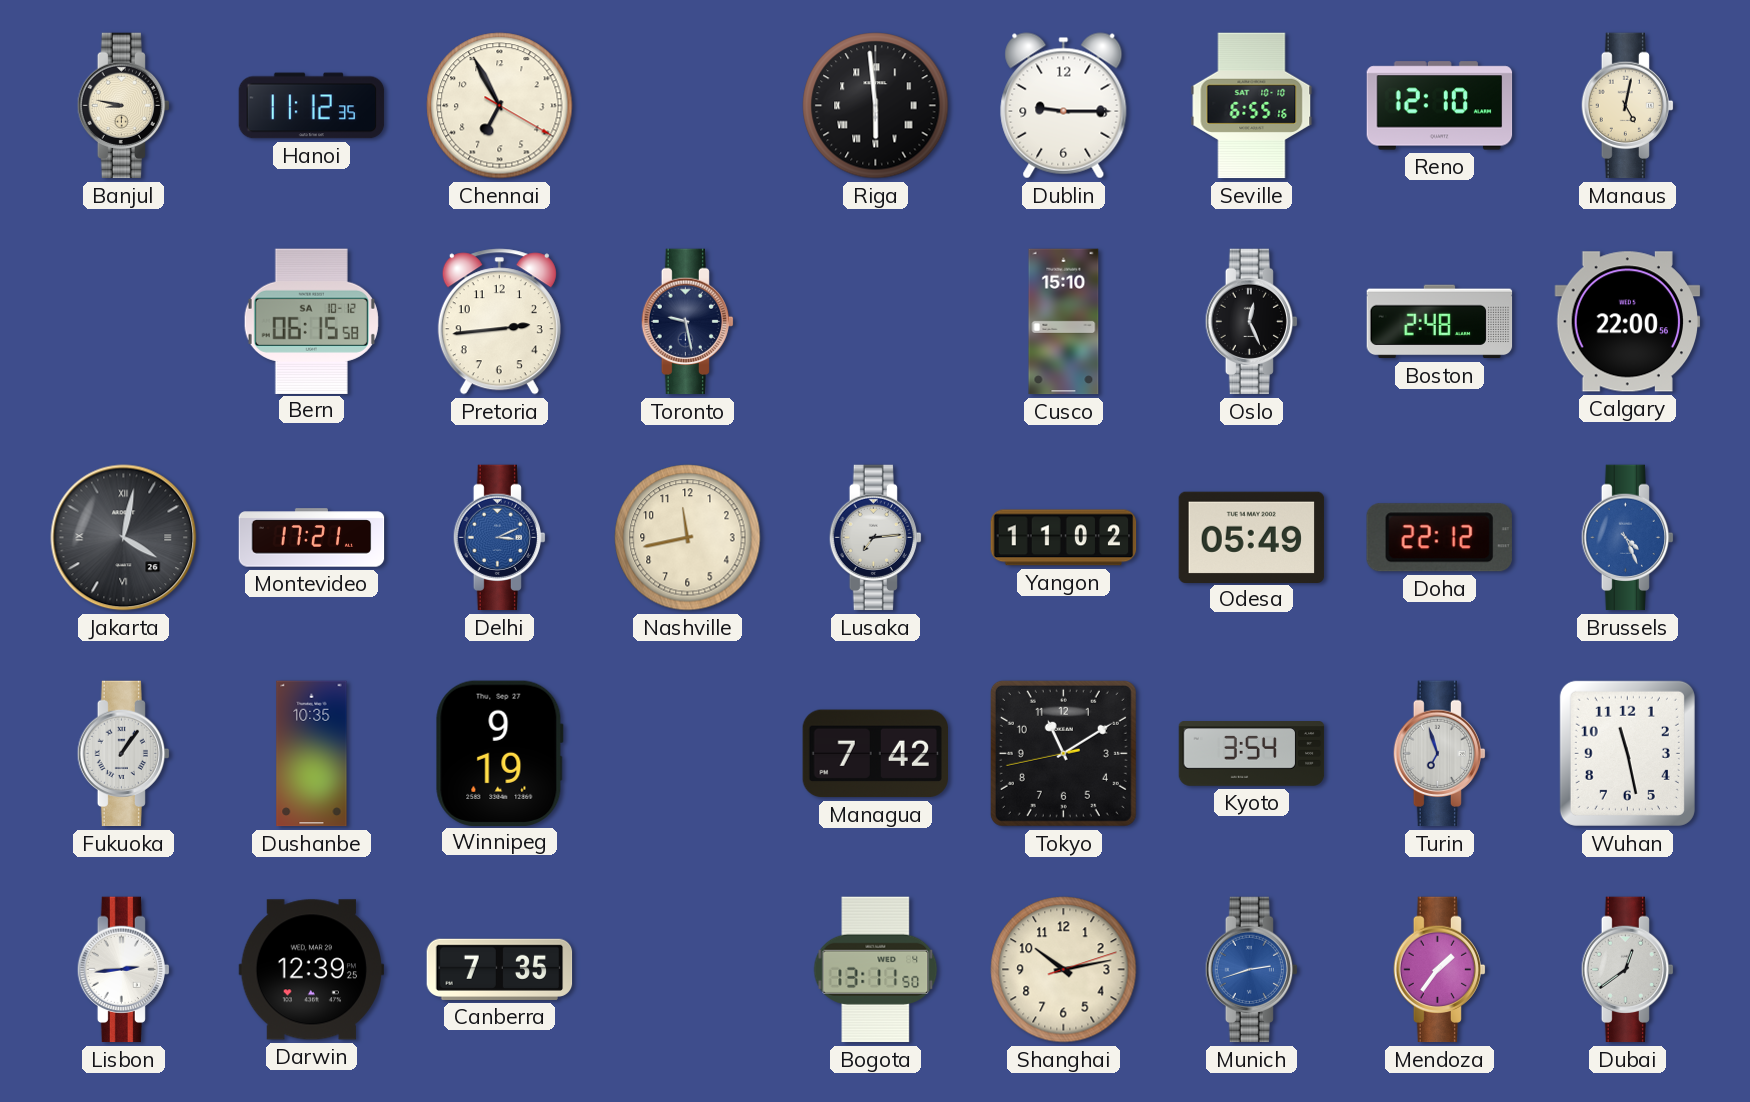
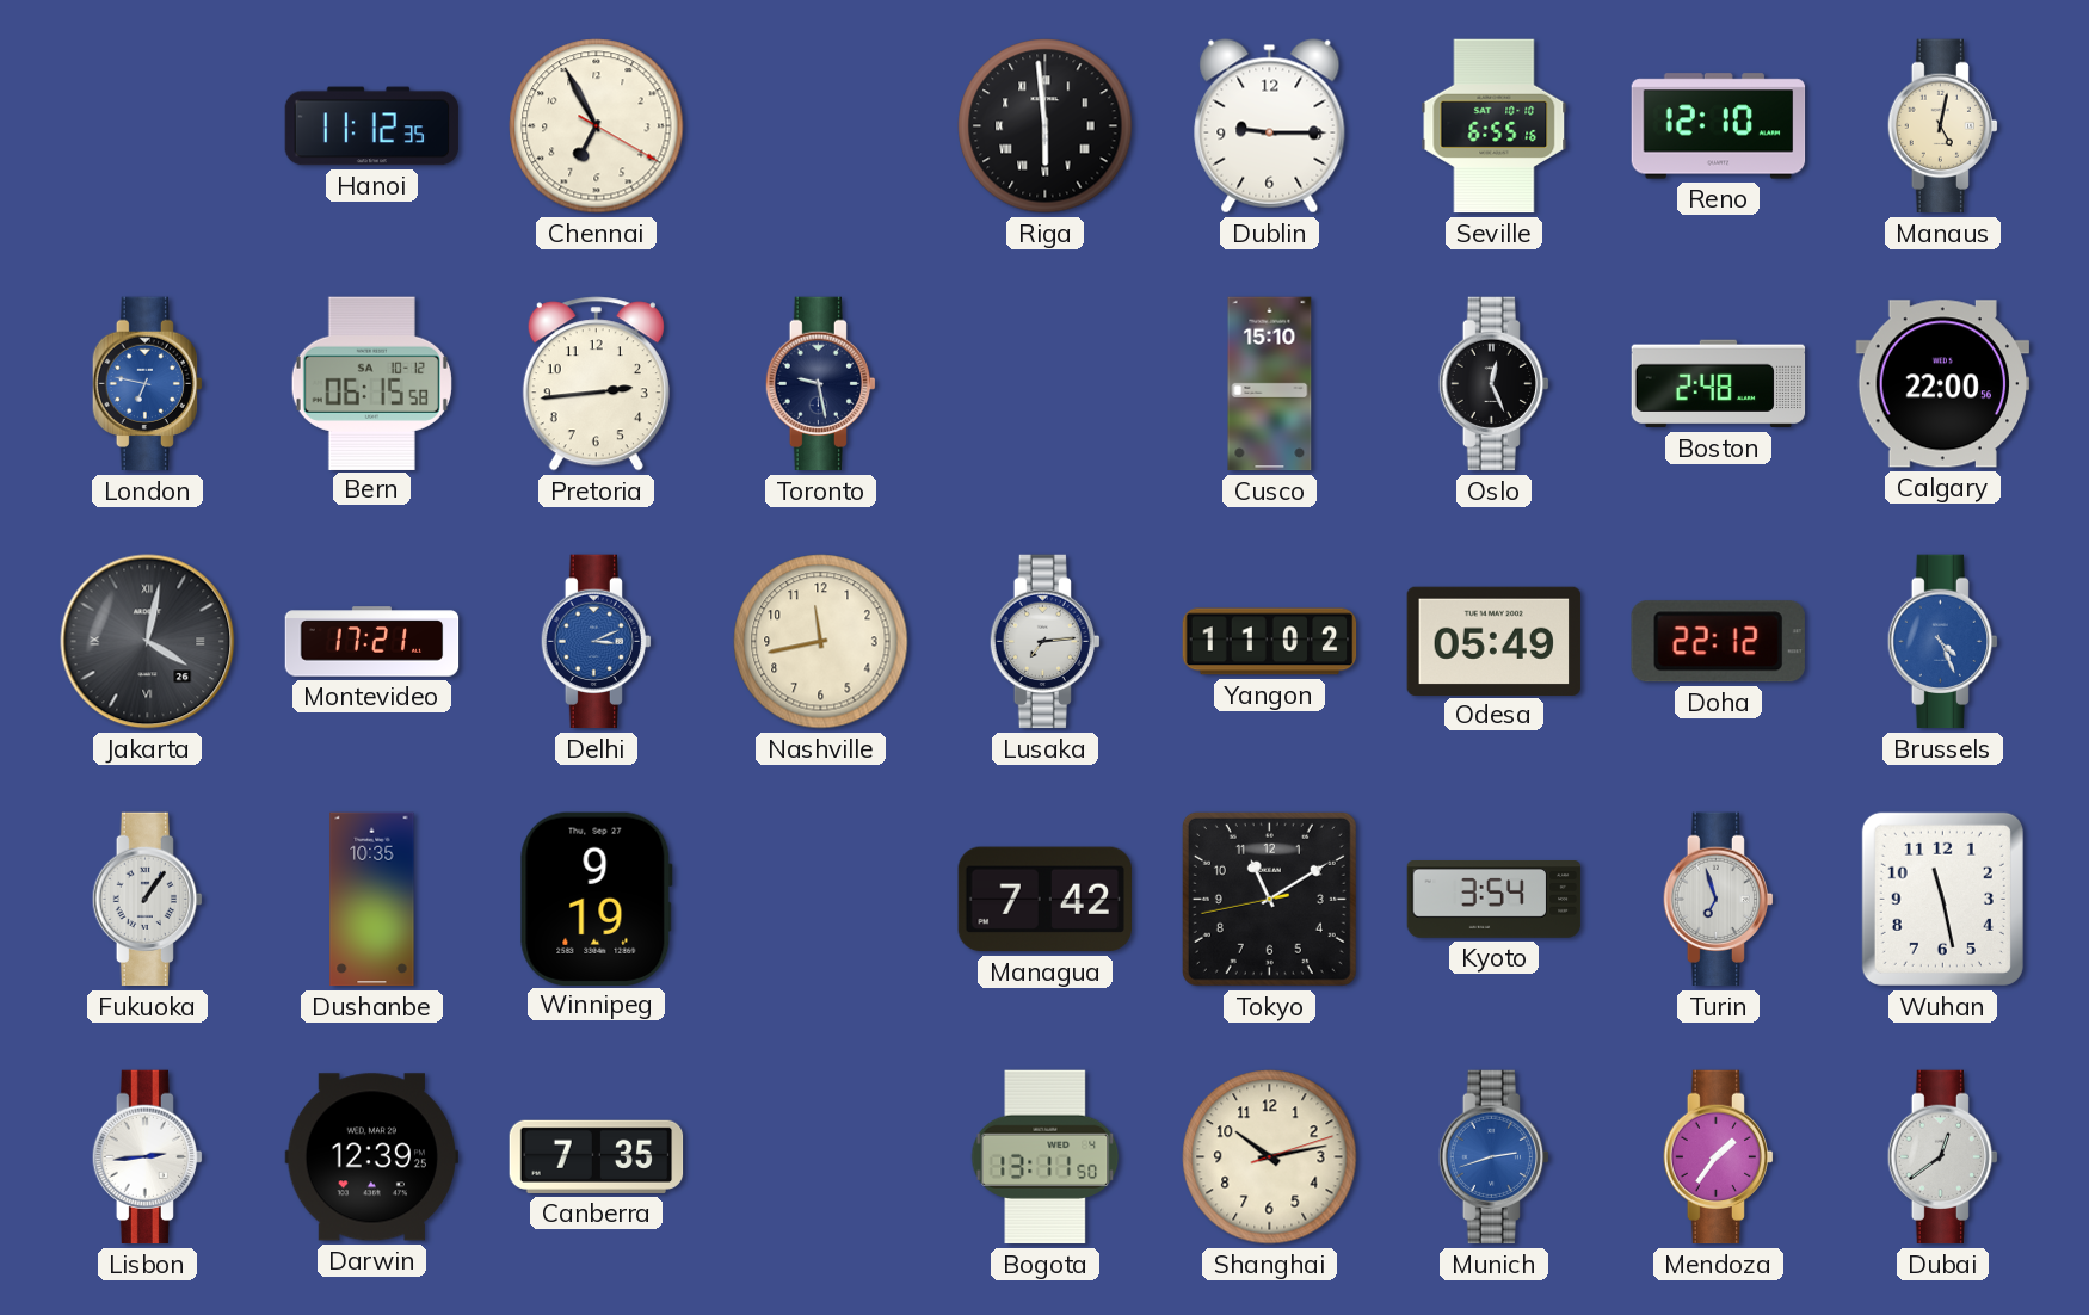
Banjul: 8:47 -> none (123, 106)
London: none -> 6:47 (147, 384)
